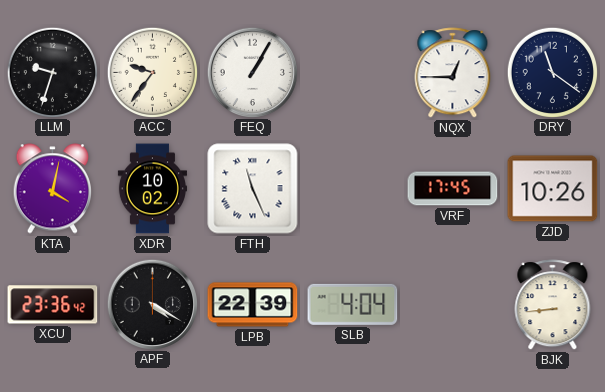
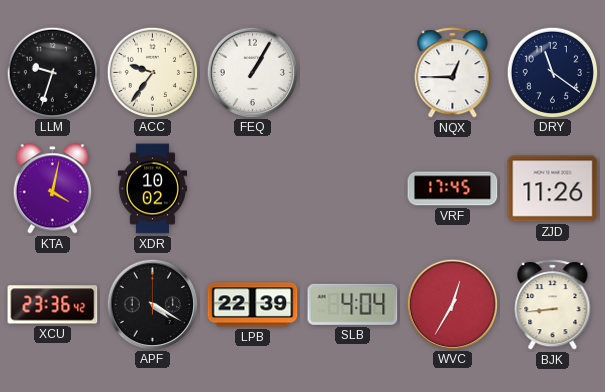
FTH: 11:26 -> none (253, 189)
ZJD: 10:26 -> 11:26 (553, 189)
WVC: none -> 12:35 (452, 304)
